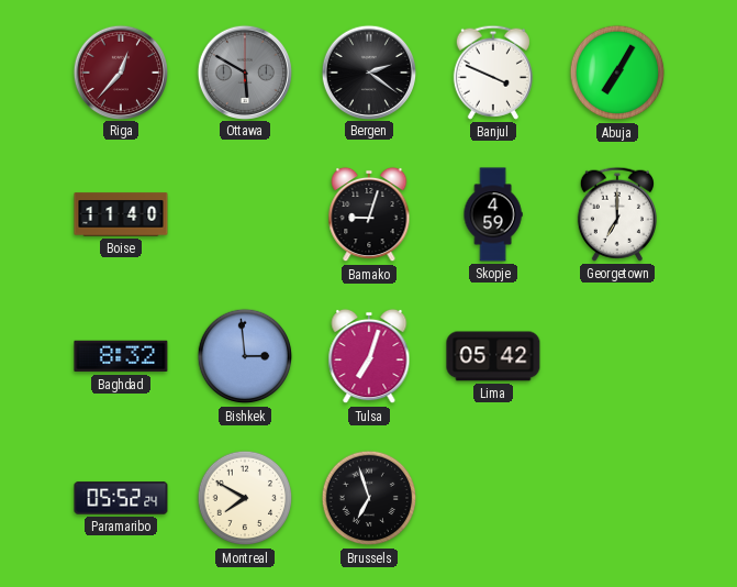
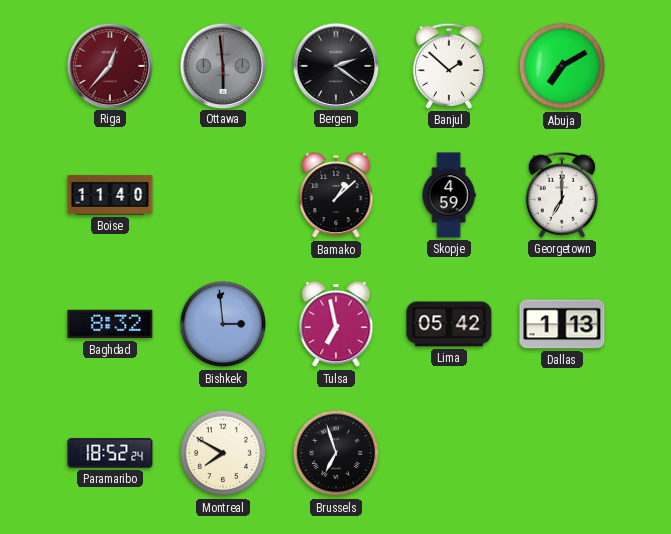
Ottawa: 5:50 -> 5:59 (222, 65)
Banjul: 3:49 -> 1:52 (449, 66)
Abuja: 7:05 -> 7:10 (562, 66)
Bamako: 9:03 -> 1:08 (336, 195)
Tulsa: 7:03 -> 6:58 (336, 324)
Dallas: none -> 1:13 (562, 324)
Paramaribo: 05:52 -> 18:52 (110, 453)
